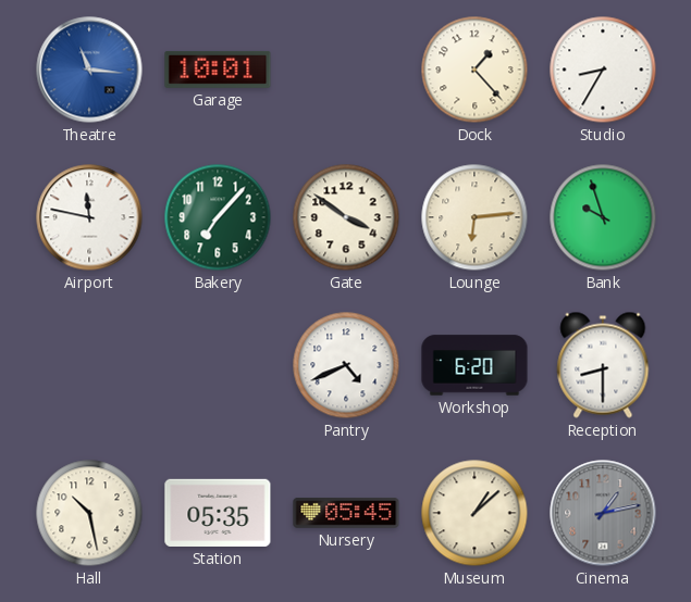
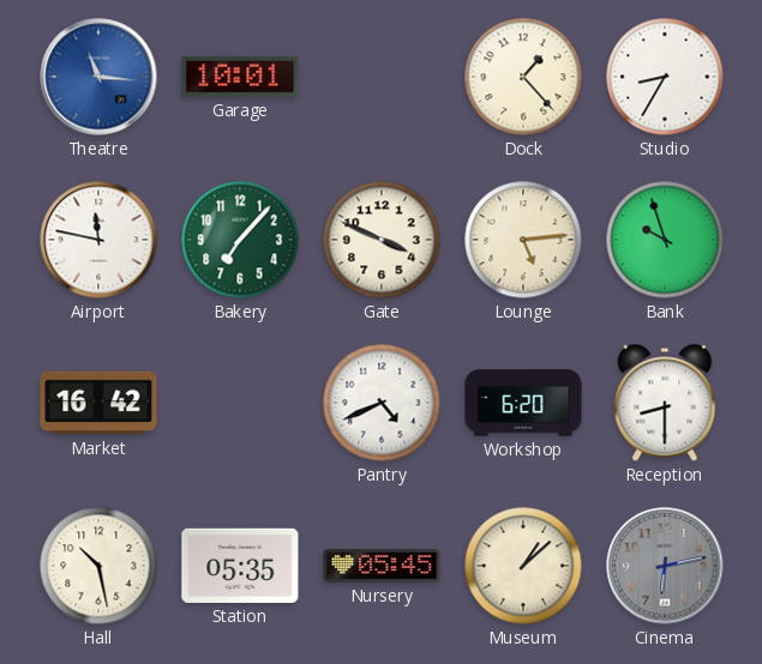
Gate: 3:51 -> 3:49 (382, 240)
Lounge: 6:14 -> 5:14 (523, 240)
Market: none -> 16:42 (98, 403)
Cinema: 1:13 -> 6:13 (665, 566)
